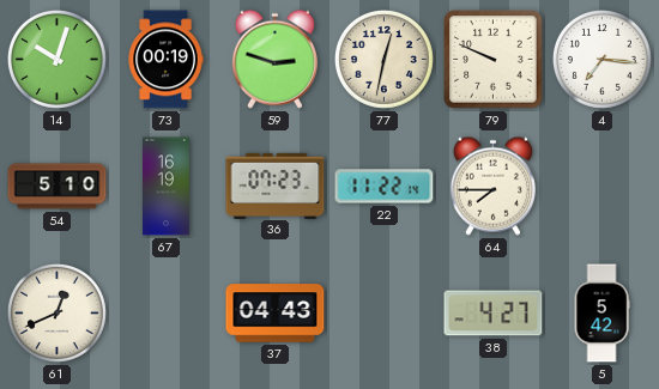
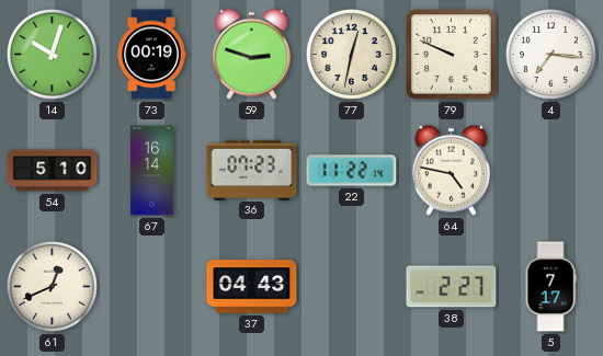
67: 16:19 -> 16:14 (152, 171)
64: 7:45 -> 4:47 (451, 170)
38: 4:27 -> 2:27 (452, 287)
5: 5:42 -> 7:17 (550, 287)
